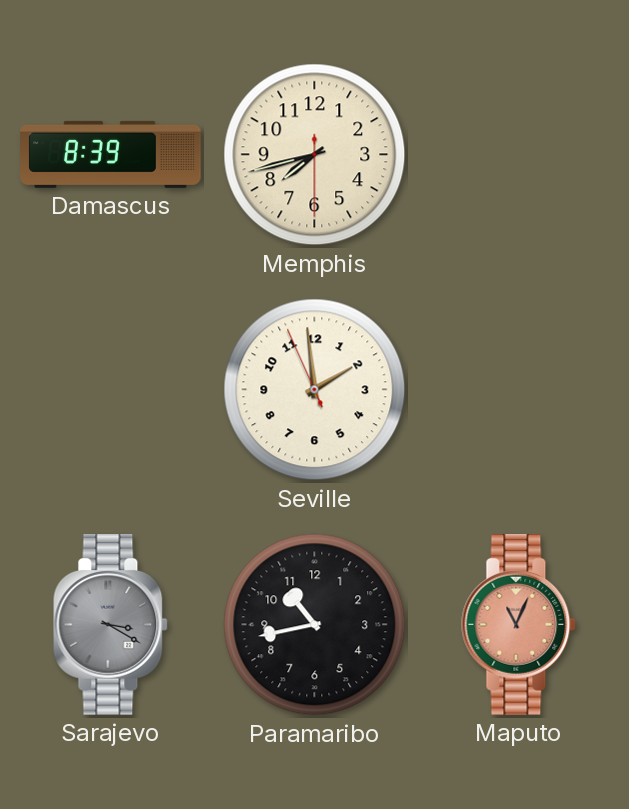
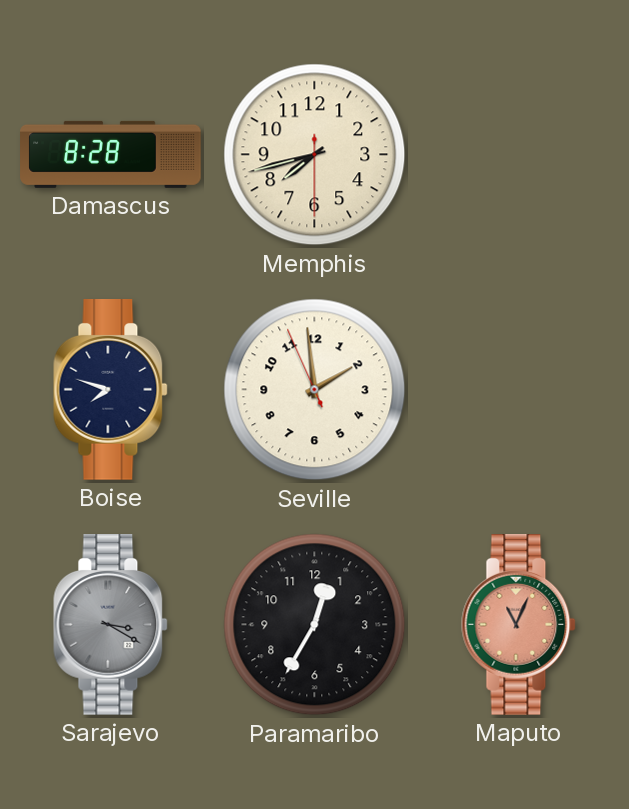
Damascus: 8:39 -> 8:28 (111, 154)
Boise: none -> 7:48 (111, 390)
Paramaribo: 10:43 -> 12:35 (315, 625)
